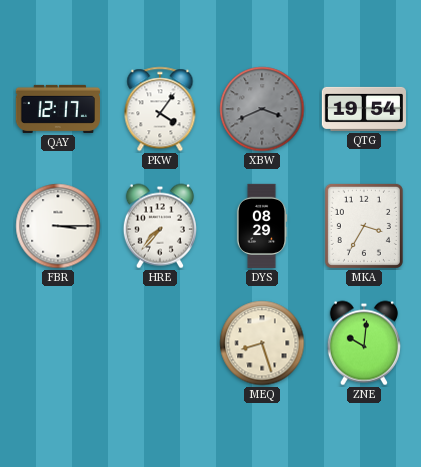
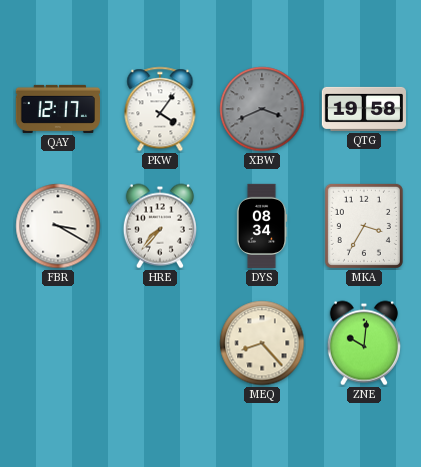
QTG: 19:54 -> 19:58 (364, 109)
FBR: 3:15 -> 3:20 (58, 226)
DYS: 08:29 -> 08:34 (262, 226)
MEQ: 8:27 -> 8:23 (262, 343)
